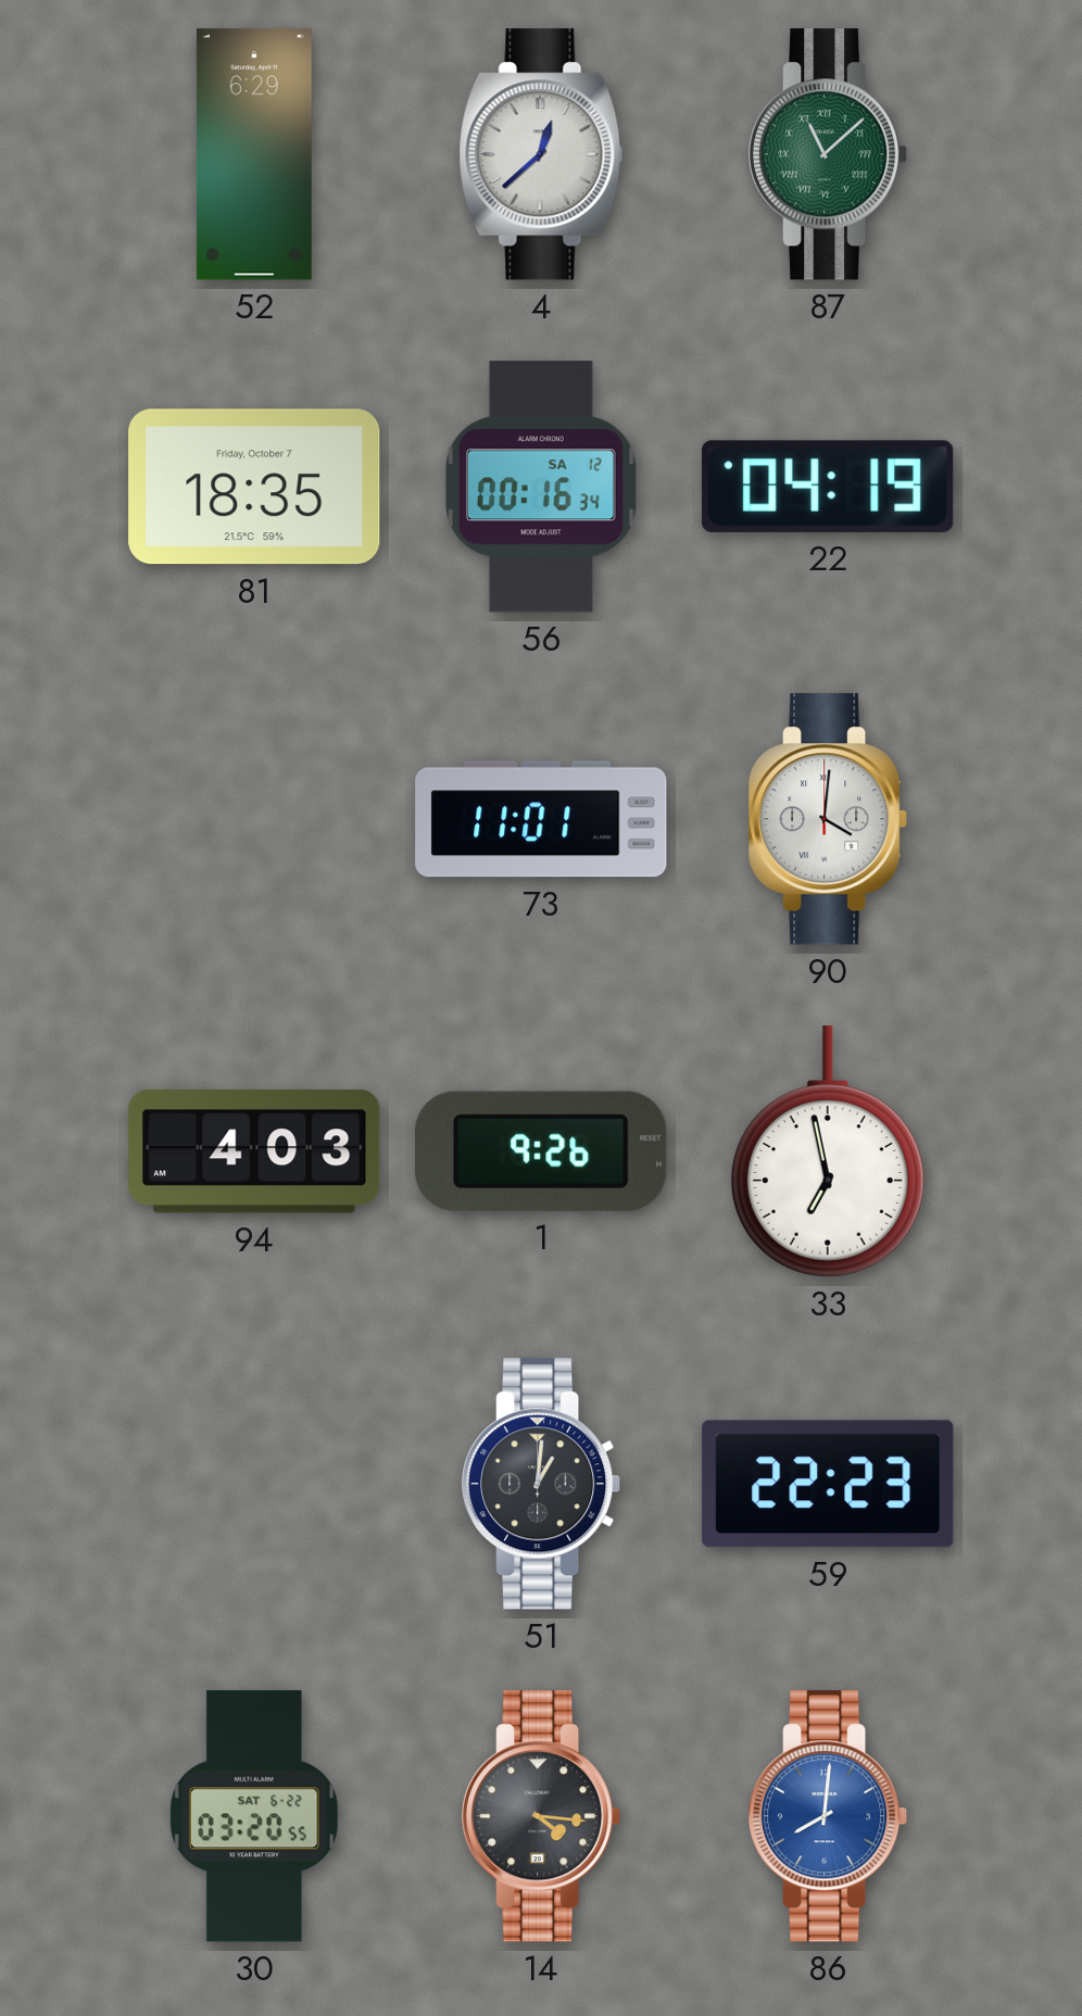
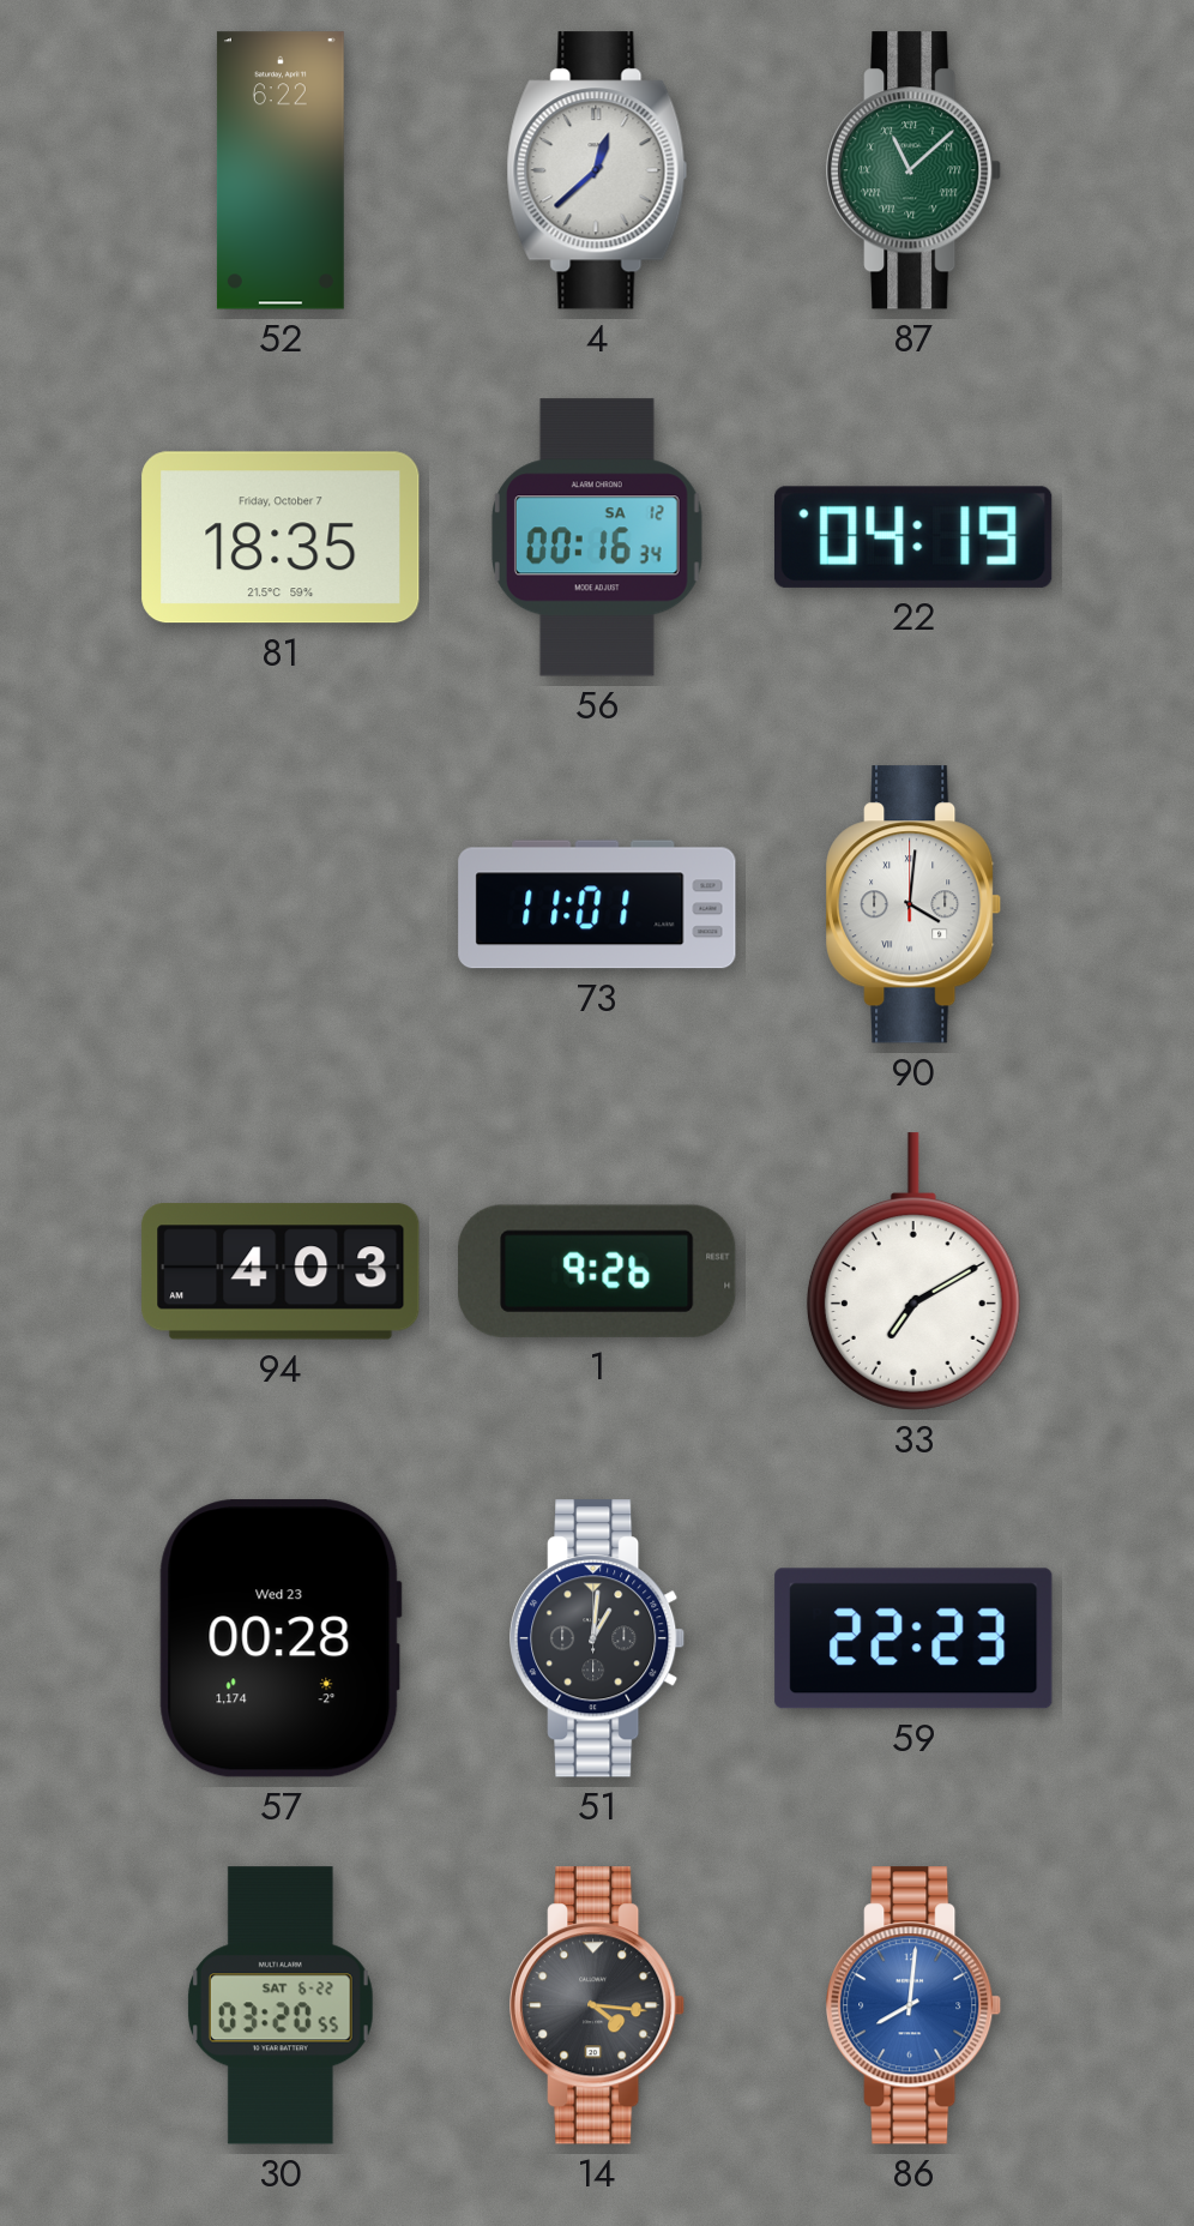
52: 6:29 -> 6:22 (281, 170)
33: 6:58 -> 7:10 (913, 1271)
57: none -> 00:28 (281, 1638)
